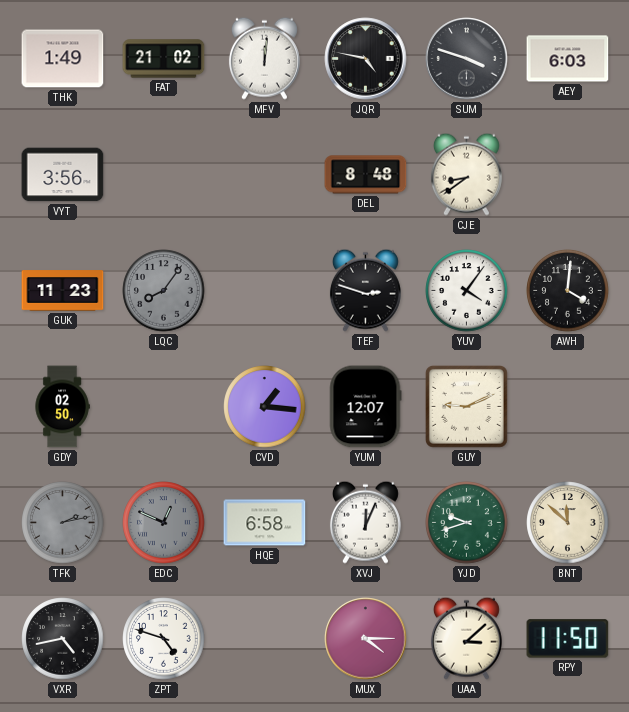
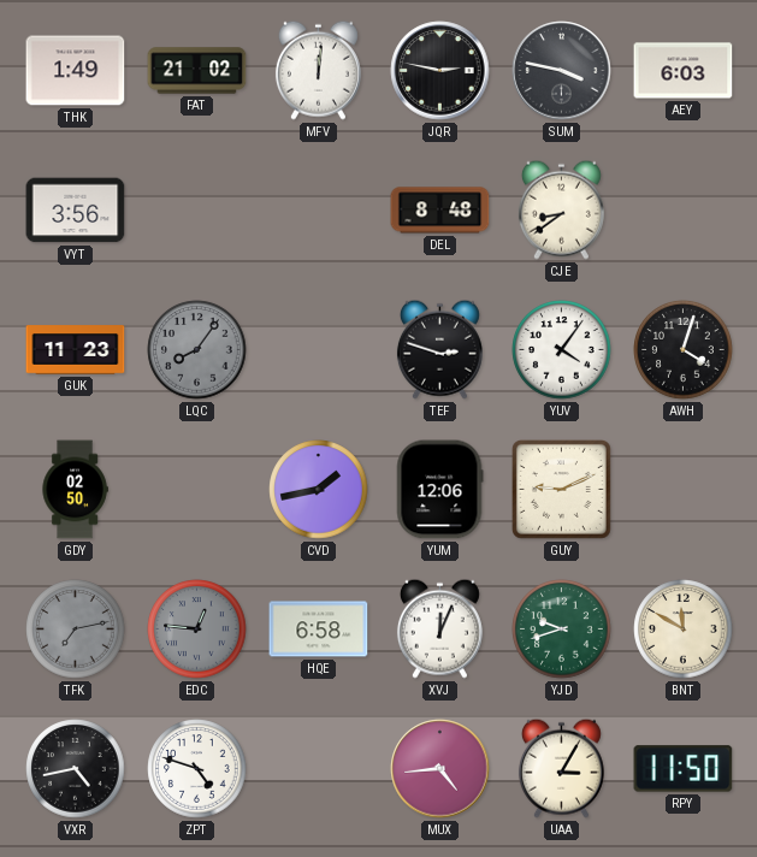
JQR: 4:47 -> 2:47 (440, 71)
SUM: 3:48 -> 3:47 (562, 71)
AWH: 4:01 -> 4:03 (684, 350)
CVD: 1:16 -> 1:43 (319, 490)
YUM: 12:07 -> 12:06 (439, 490)
TFK: 2:13 -> 7:13 (76, 630)
EDC: 12:49 -> 12:46 (197, 630)
BNT: 11:52 -> 11:50 (684, 630)
MUX: 4:15 -> 4:44 (440, 769)
UAA: 3:08 -> 3:05 (561, 768)
